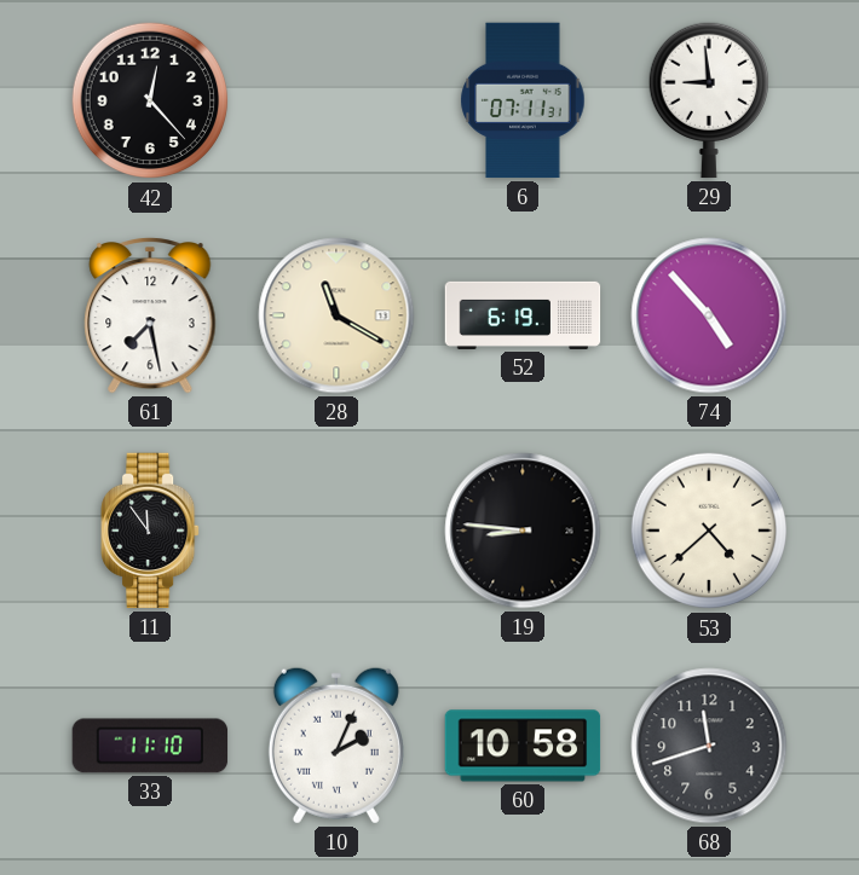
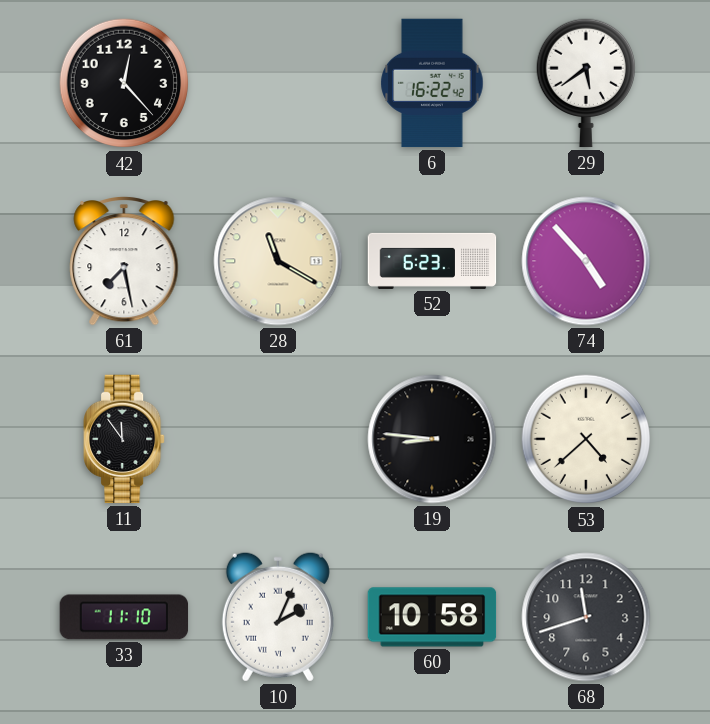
6: 07:11 -> 16:22 (432, 83)
29: 8:59 -> 5:39 (585, 83)
52: 6:19 -> 6:23 (432, 261)
